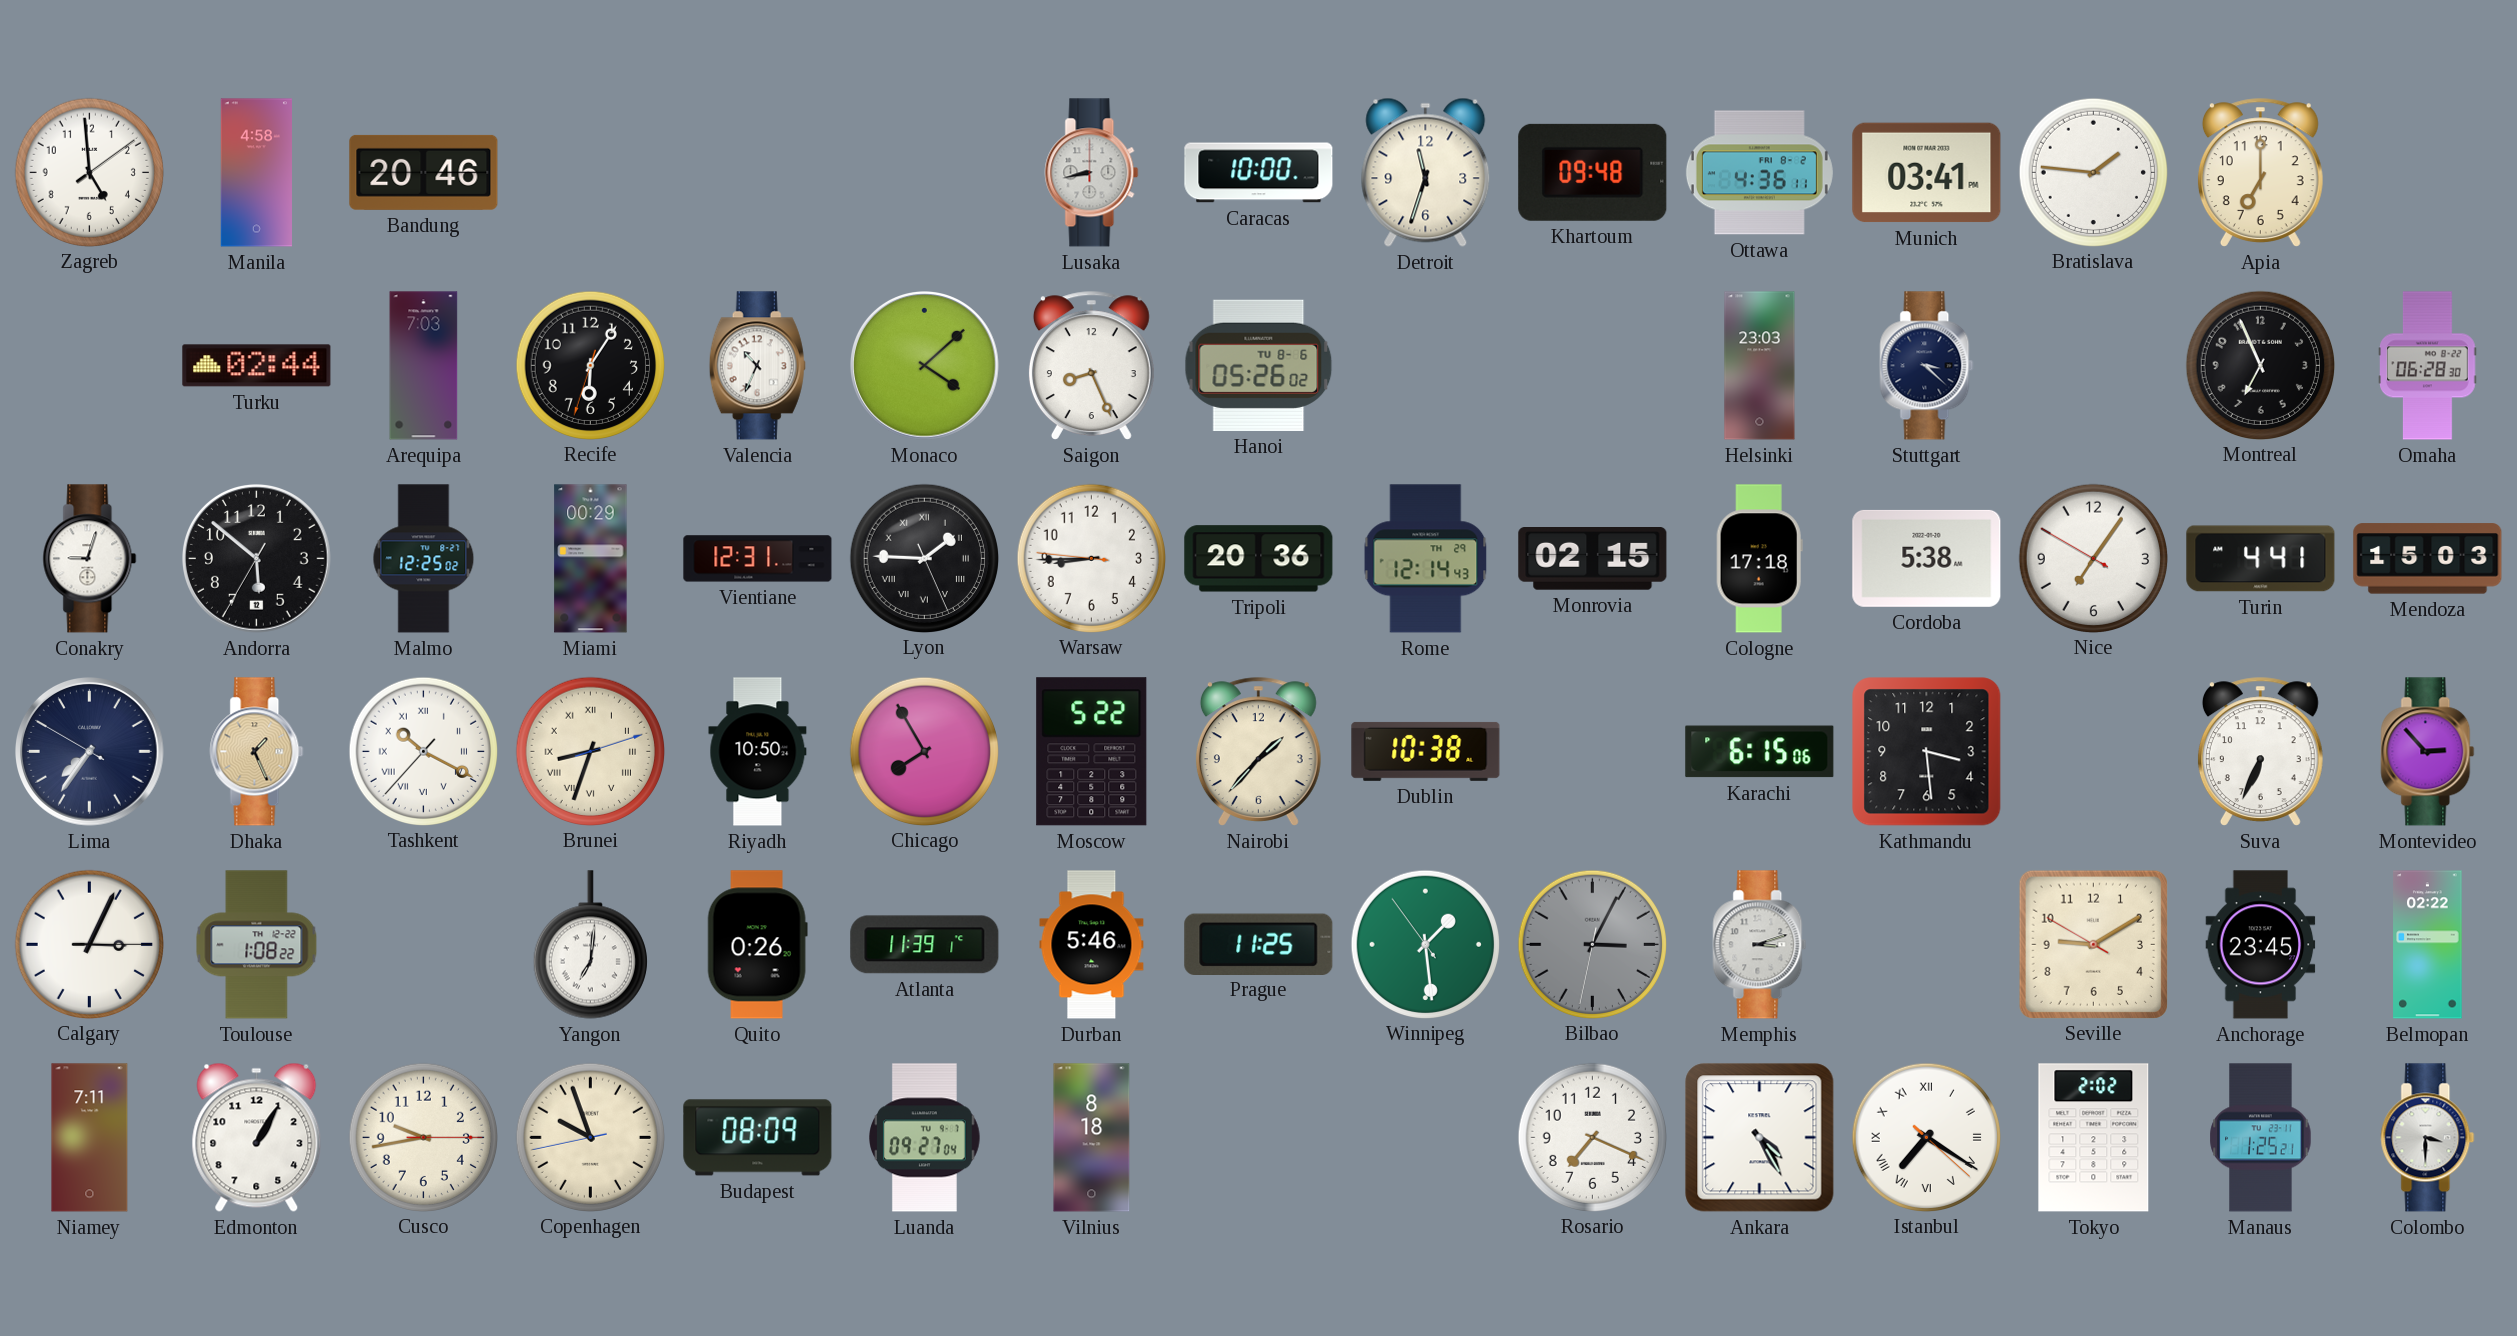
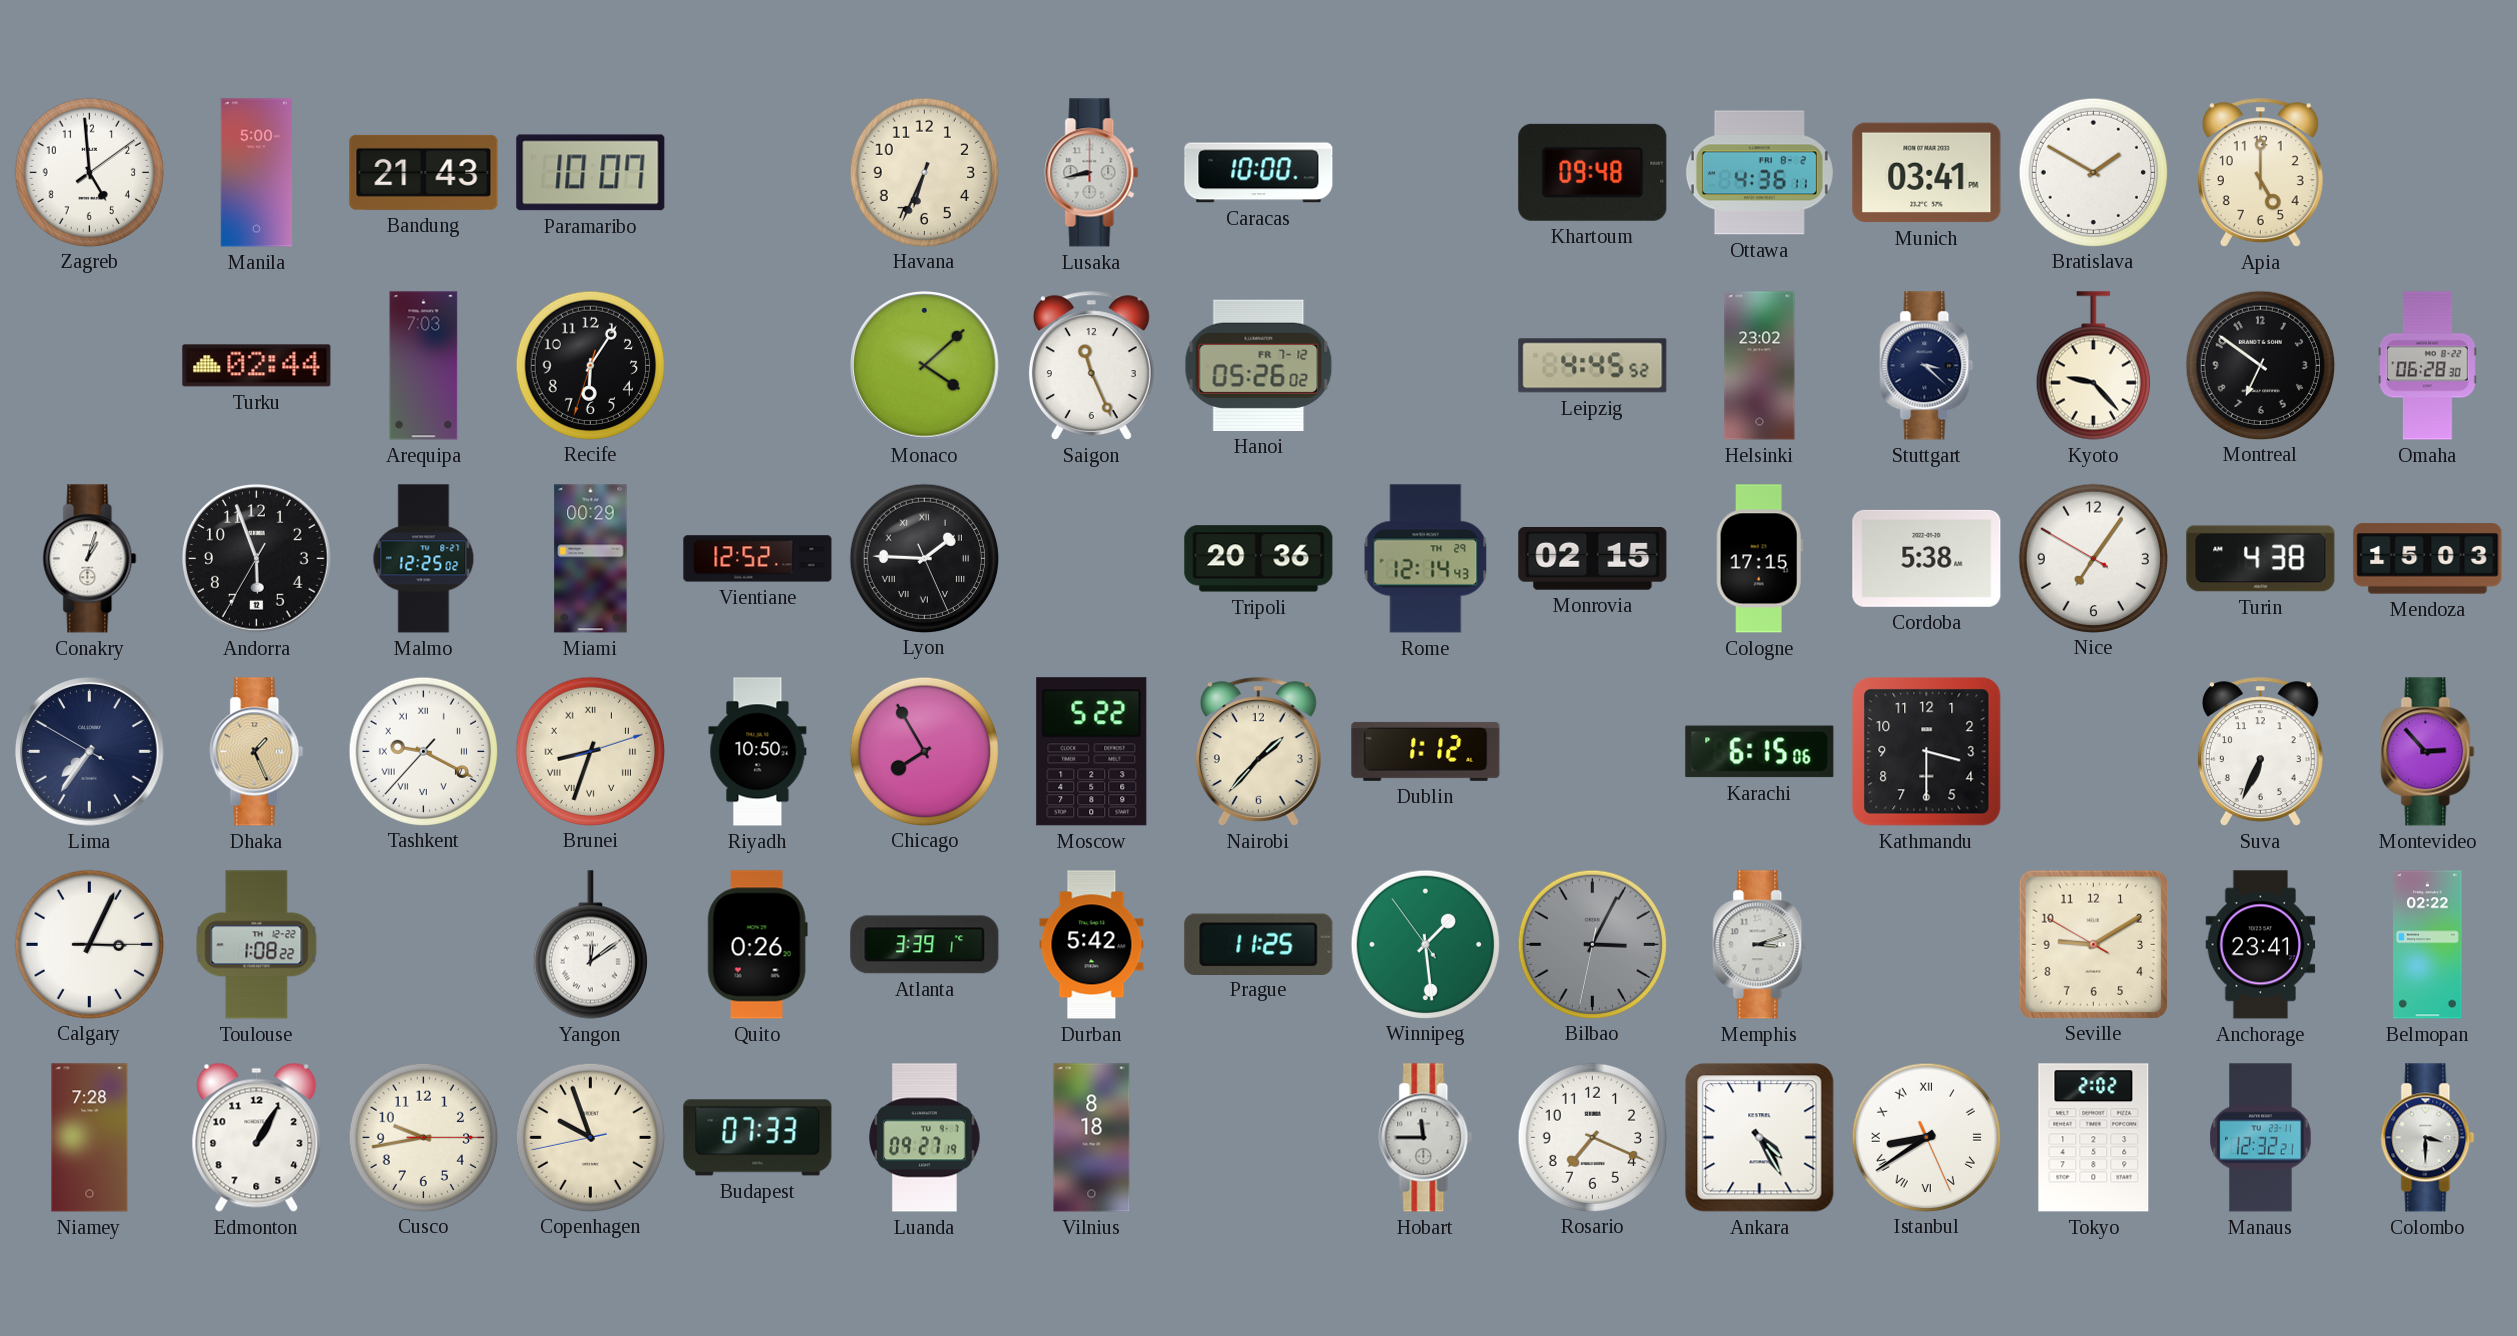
Manila: 4:58 -> 5:00 (256, 173)
Bandung: 20:46 -> 21:43 (424, 172)
Paramaribo: none -> 10:07 (591, 173)
Havana: none -> 6:34 (924, 172)
Detroit: 11:33 -> none (1426, 172)
Bratislava: 1:46 -> 1:50 (2093, 172)
Apia: 7:00 -> 5:00 (2260, 172)
Valencia: 10:34 -> none (757, 366)
Saigon: 8:26 -> 11:26 (1091, 365)
Hanoi date: TU 8-6 -> FR 7-12 (1259, 365)
Leipzig: none -> 4:45 (1593, 366)
Helsinki: 23:03 -> 23:02 (1760, 366)
Kyoto: none -> 9:23 (2093, 366)
Montreal: 6:56 -> 6:51 (2260, 365)
Conakry: 9:03 -> 1:03 (90, 559)
Andorra: 5:51 -> 5:56 (257, 559)
Vientiane: 12:31 -> 12:52 (758, 559)
Warsaw: 8:44 -> none (1091, 558)
Cologne: 17:18 -> 17:15 (1759, 559)
Turin: 4:41 -> 4:38 (2261, 559)
Tashkent: 10:19 -> 9:19 (423, 751)
Dublin: 10:38 -> 1:12 (1426, 751)
Kathmandu: 3:29 -> 3:30 (1927, 752)
Yangon: 7:01 -> 12:09 (590, 945)
Atlanta: 11:39 -> 3:39 (925, 945)
Durban: 5:46 -> 5:42 (1092, 945)
Anchorage: 23:45 -> 23:41 (2261, 945)
Niamey: 7:11 -> 7:28 (90, 1138)
Budapest: 08:09 -> 07:33 (758, 1138)
Luanda: 09:27:04 -> 09:27:19 (925, 1138)
Hobart: none -> 11:45 (1426, 1138)
Istanbul: 7:20 -> 8:39 (1926, 1137)
Manaus: 1:25 -> 12:32 (2261, 1138)
